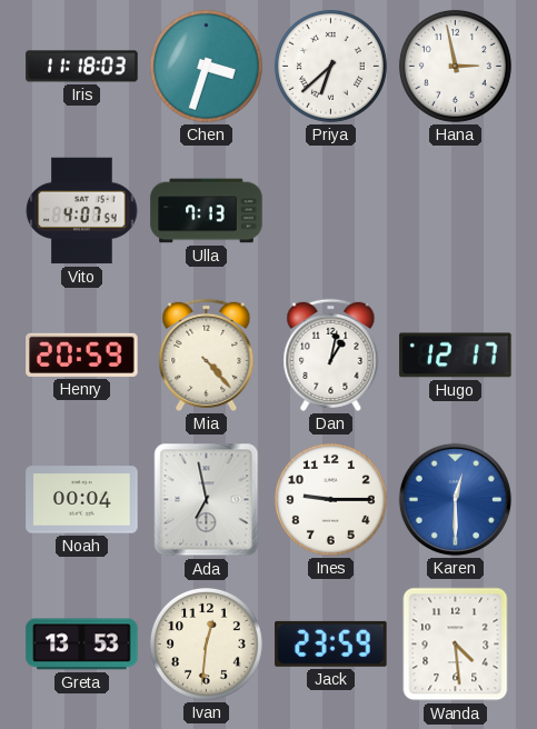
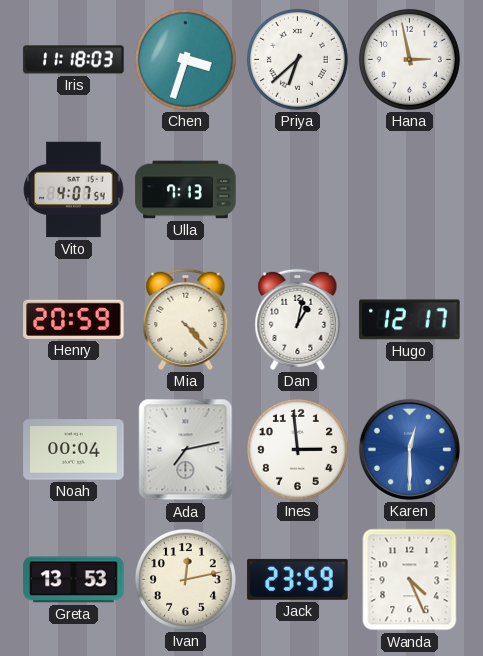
Ada: 6:58 -> 7:13 (186, 450)
Ines: 9:15 -> 2:59 (297, 449)
Ivan: 12:31 -> 12:13 (185, 579)
Wanda: 4:29 -> 4:26 (410, 580)
